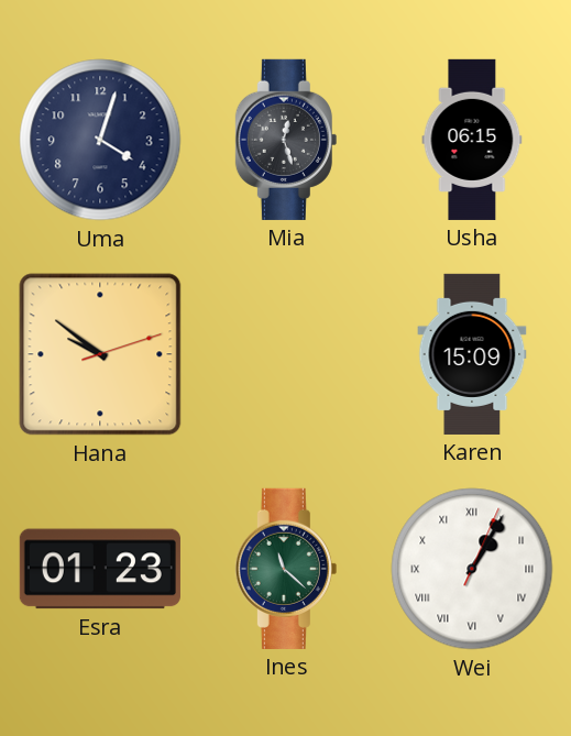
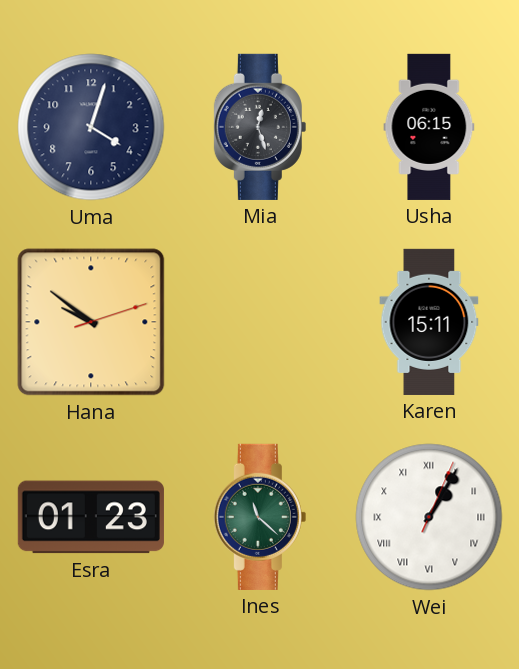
Karen: 15:09 -> 15:11 (429, 322)
